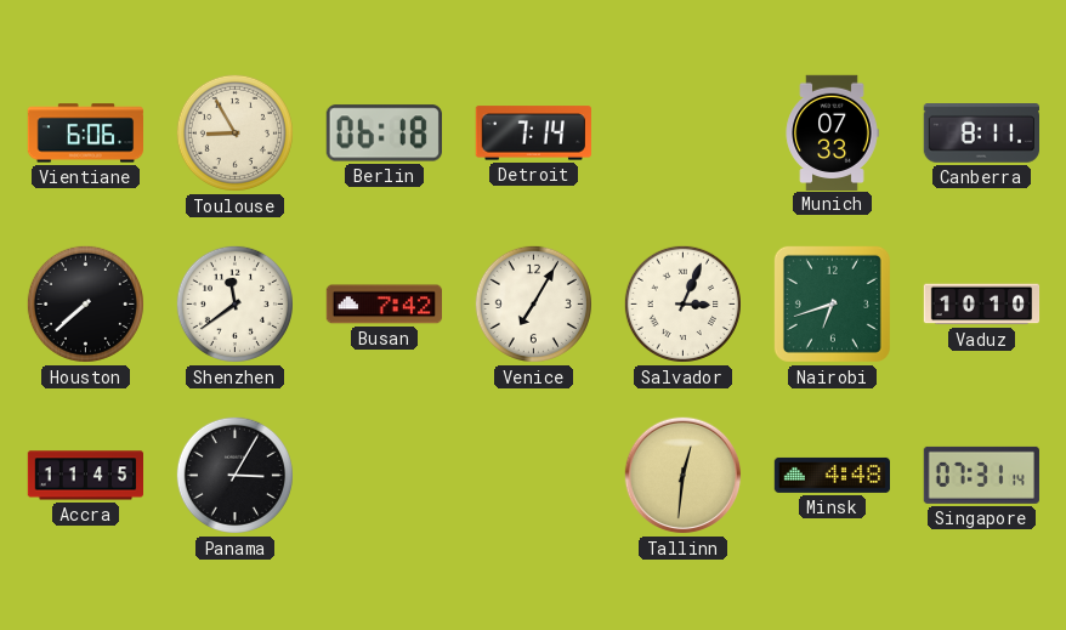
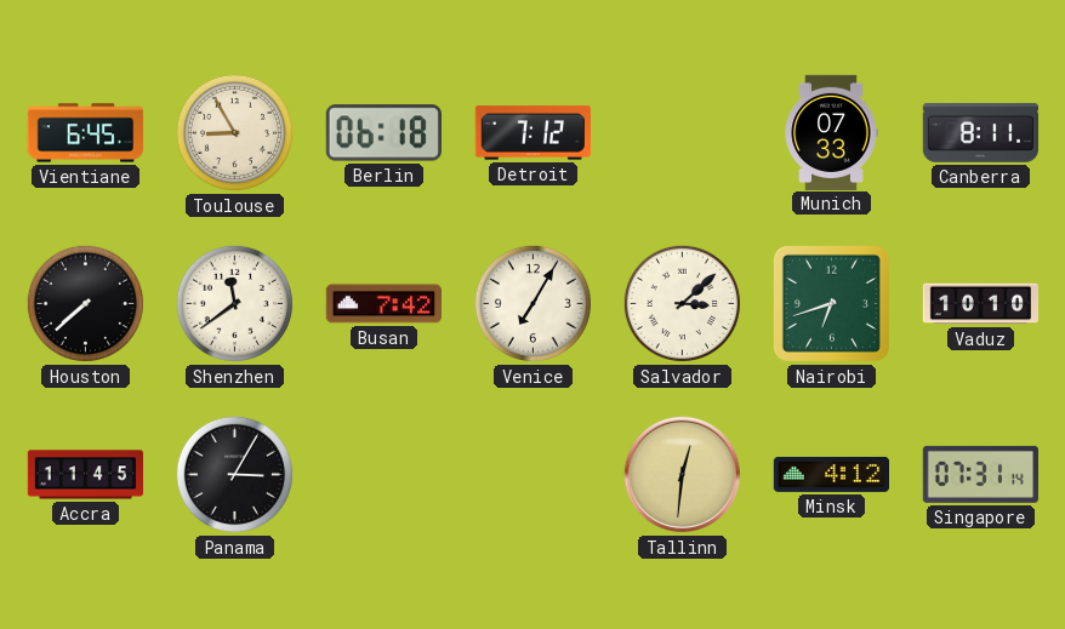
Vientiane: 6:06 -> 6:45 (85, 133)
Detroit: 7:14 -> 7:12 (532, 133)
Salvador: 3:04 -> 3:08 (682, 303)
Minsk: 4:48 -> 4:12 (831, 474)
